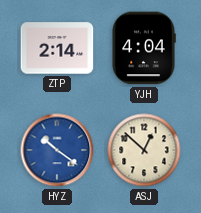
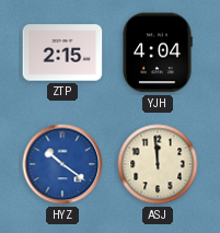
ZTP: 2:14 -> 2:15 (62, 53)
ASJ: 12:52 -> 11:59 (158, 164)
